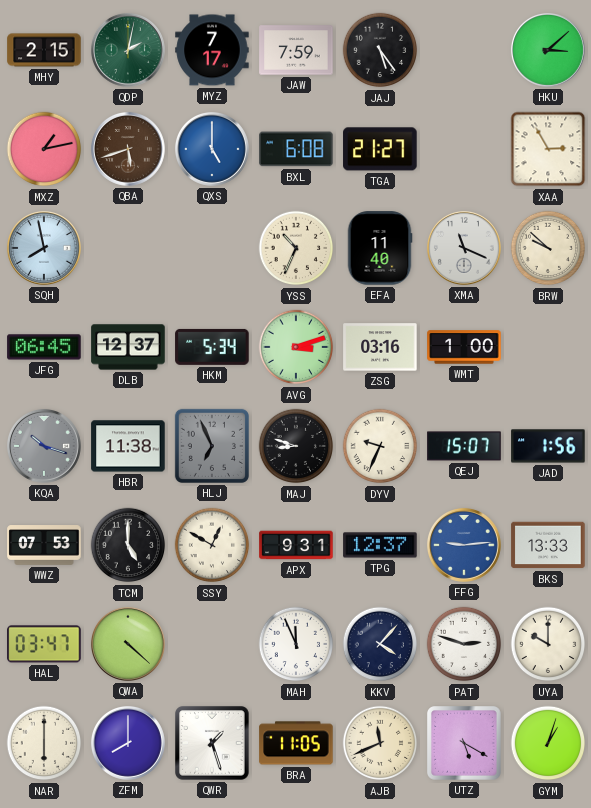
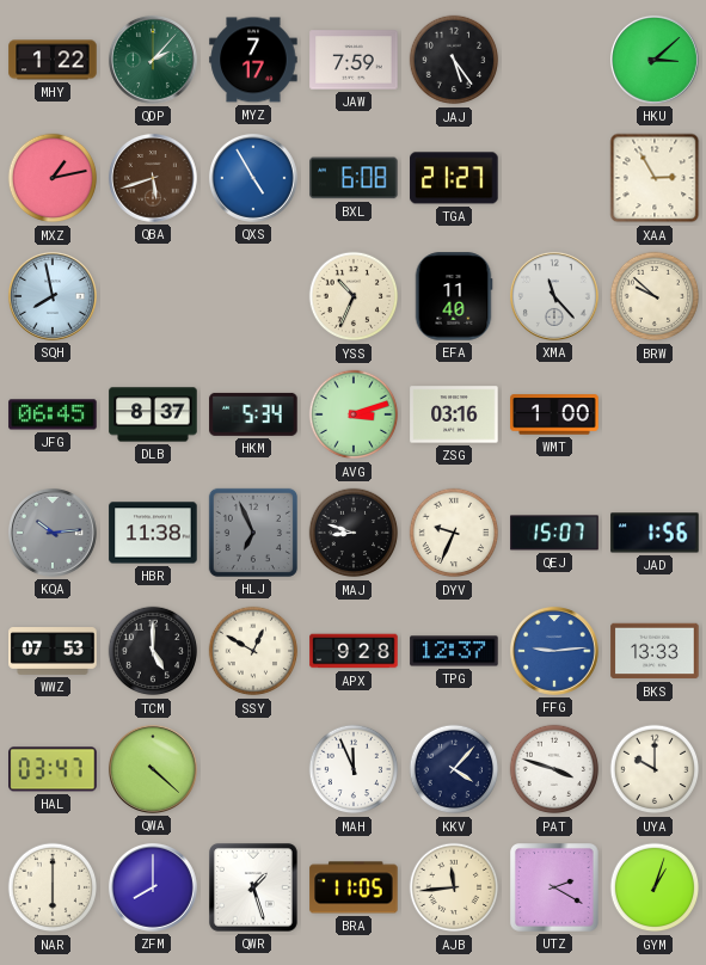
MHY: 2:15 -> 1:22 (53, 60)
QDP: 2:02 -> 2:07 (153, 60)
QXS: 5:00 -> 4:55 (253, 178)
XMA: 11:19 -> 11:23 (554, 296)
DLB: 12:37 -> 8:37 (153, 414)
KQA: 10:18 -> 10:14 (53, 533)
APX: 9:31 -> 9:28 (354, 651)
PAT: 2:48 -> 3:48 (554, 769)
AJB: 11:41 -> 11:44 (454, 887)
UTZ: 5:20 -> 2:20 (555, 889)
